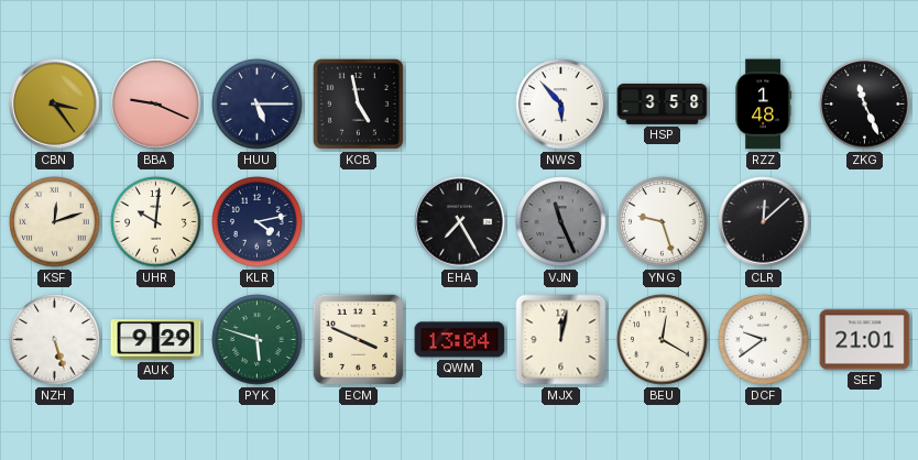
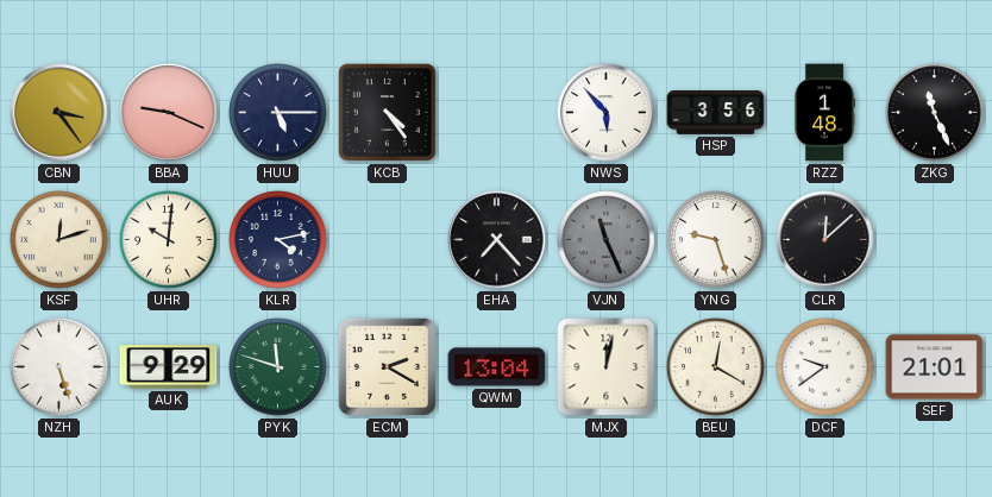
KCB: 4:58 -> 4:24 (387, 112)
HSP: 3:58 -> 3:56 (716, 113)
EHA: 7:25 -> 7:23 (497, 240)
PYK: 5:48 -> 11:48 (278, 367)
ECM: 3:49 -> 2:20 (387, 366)
